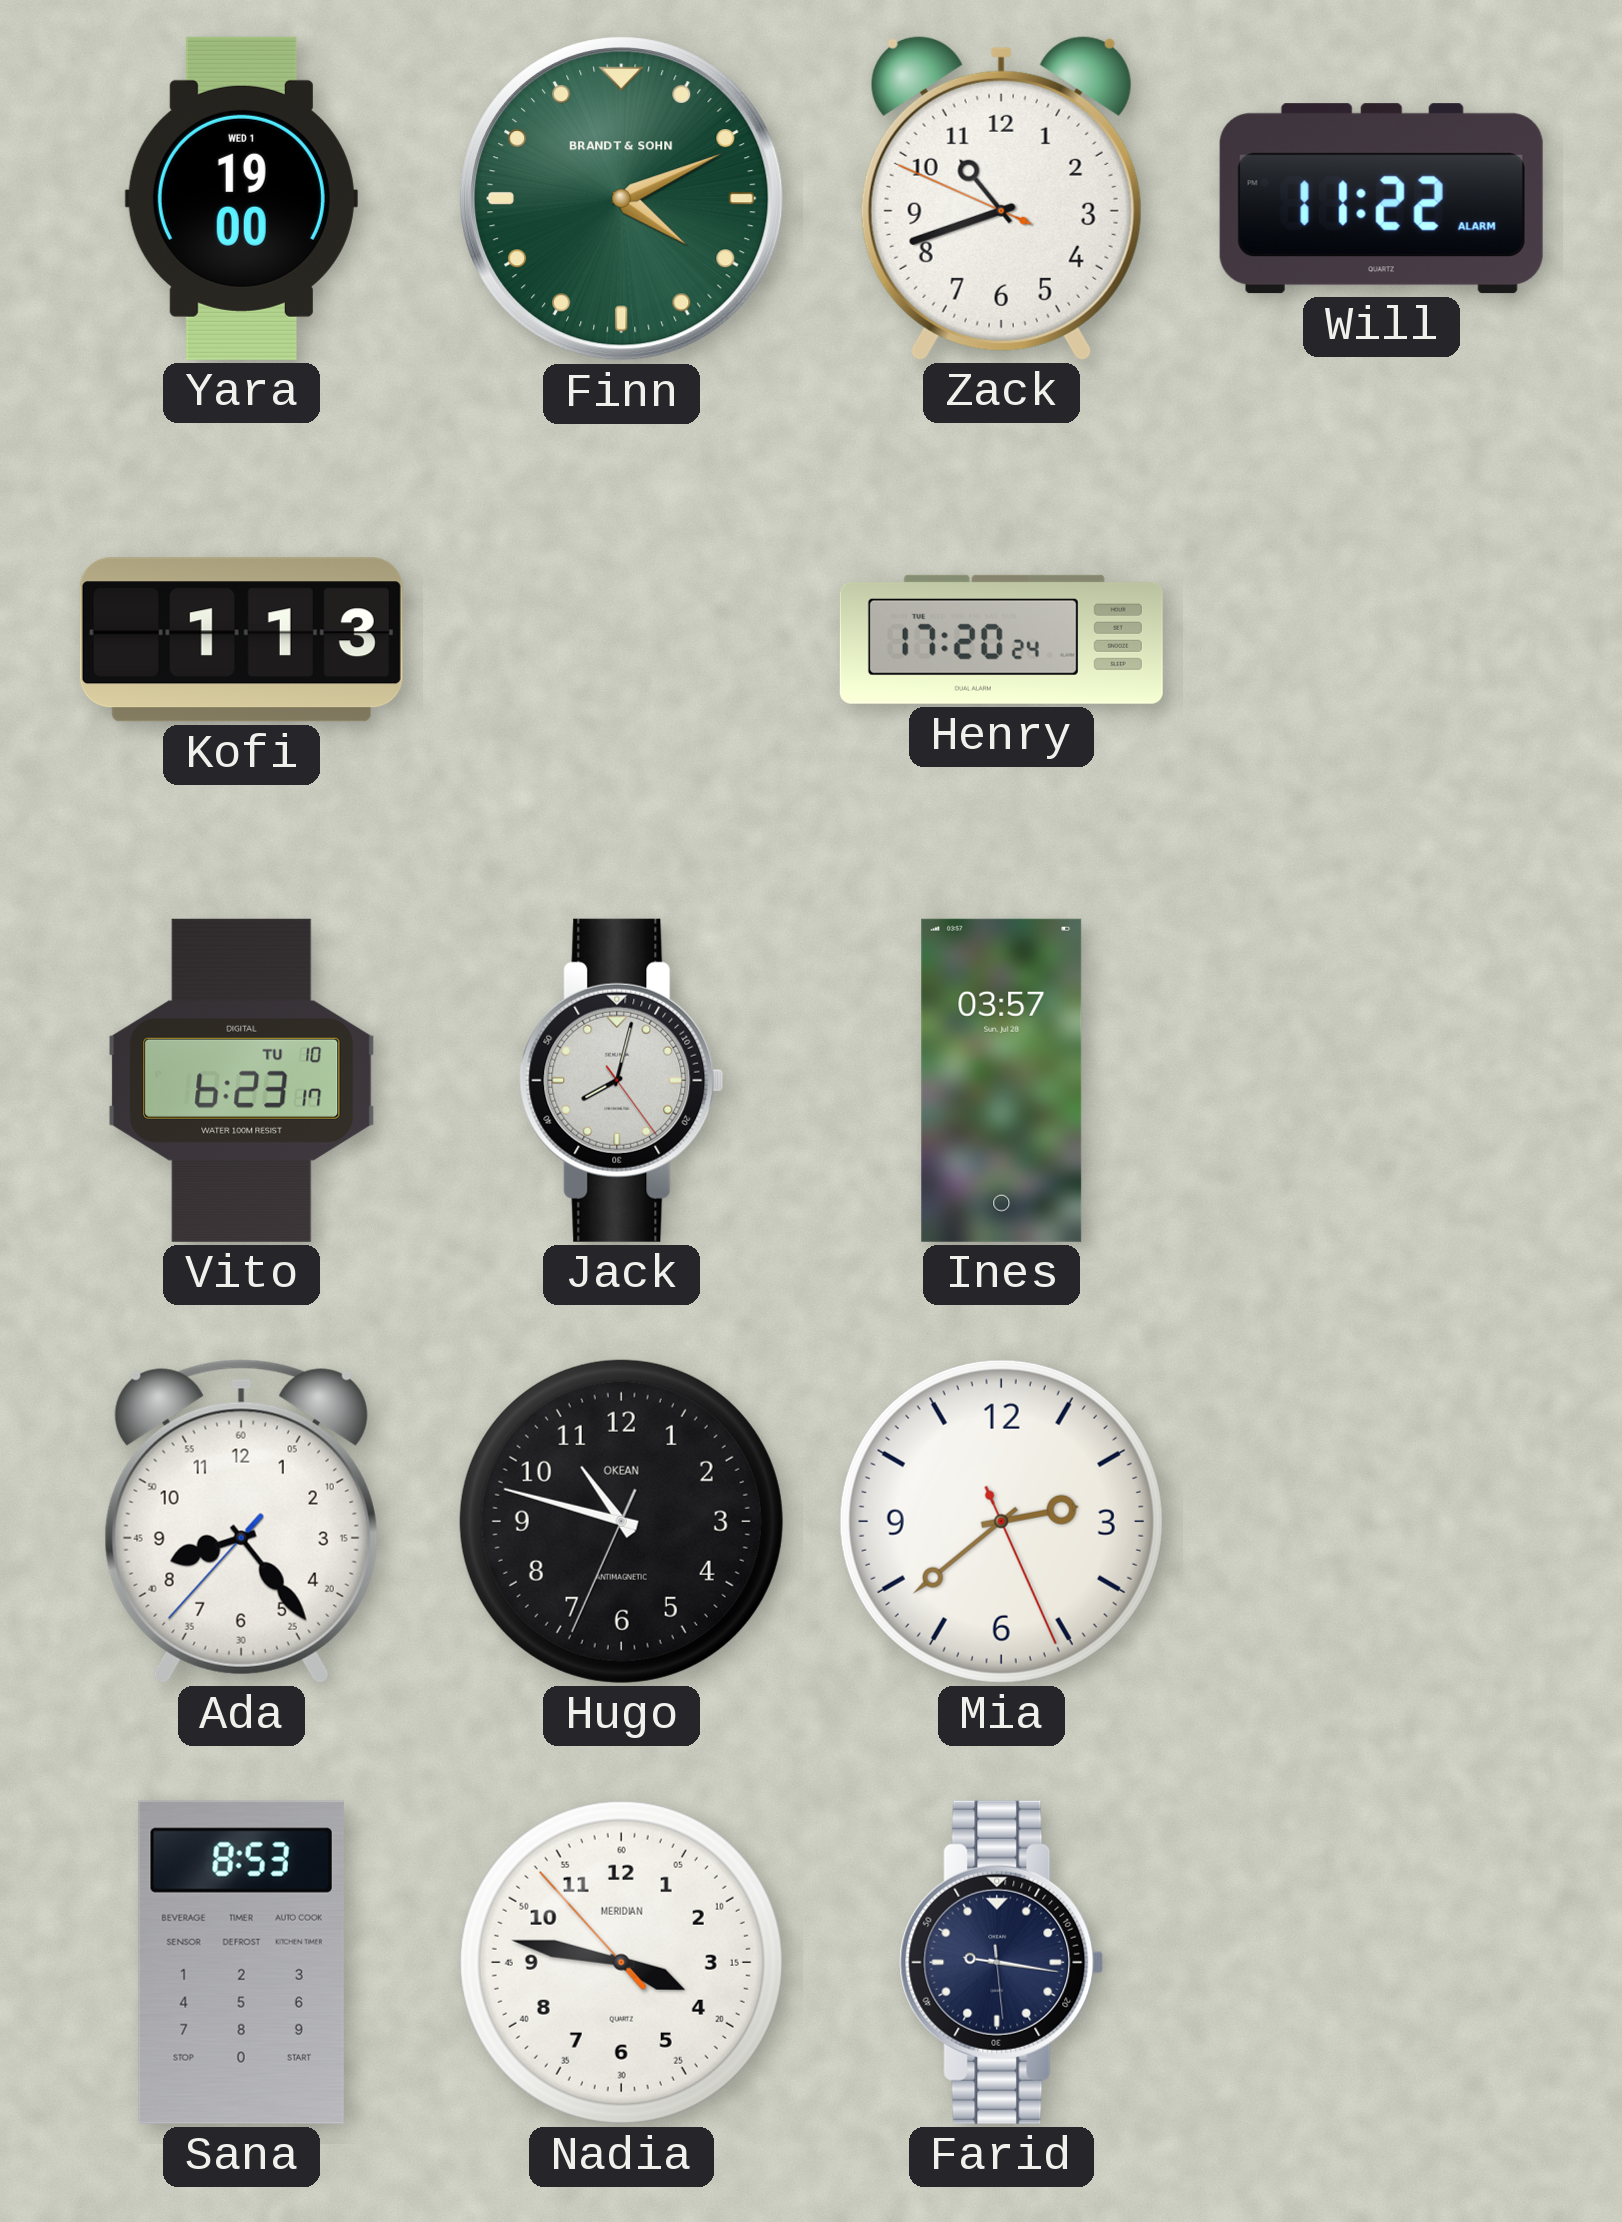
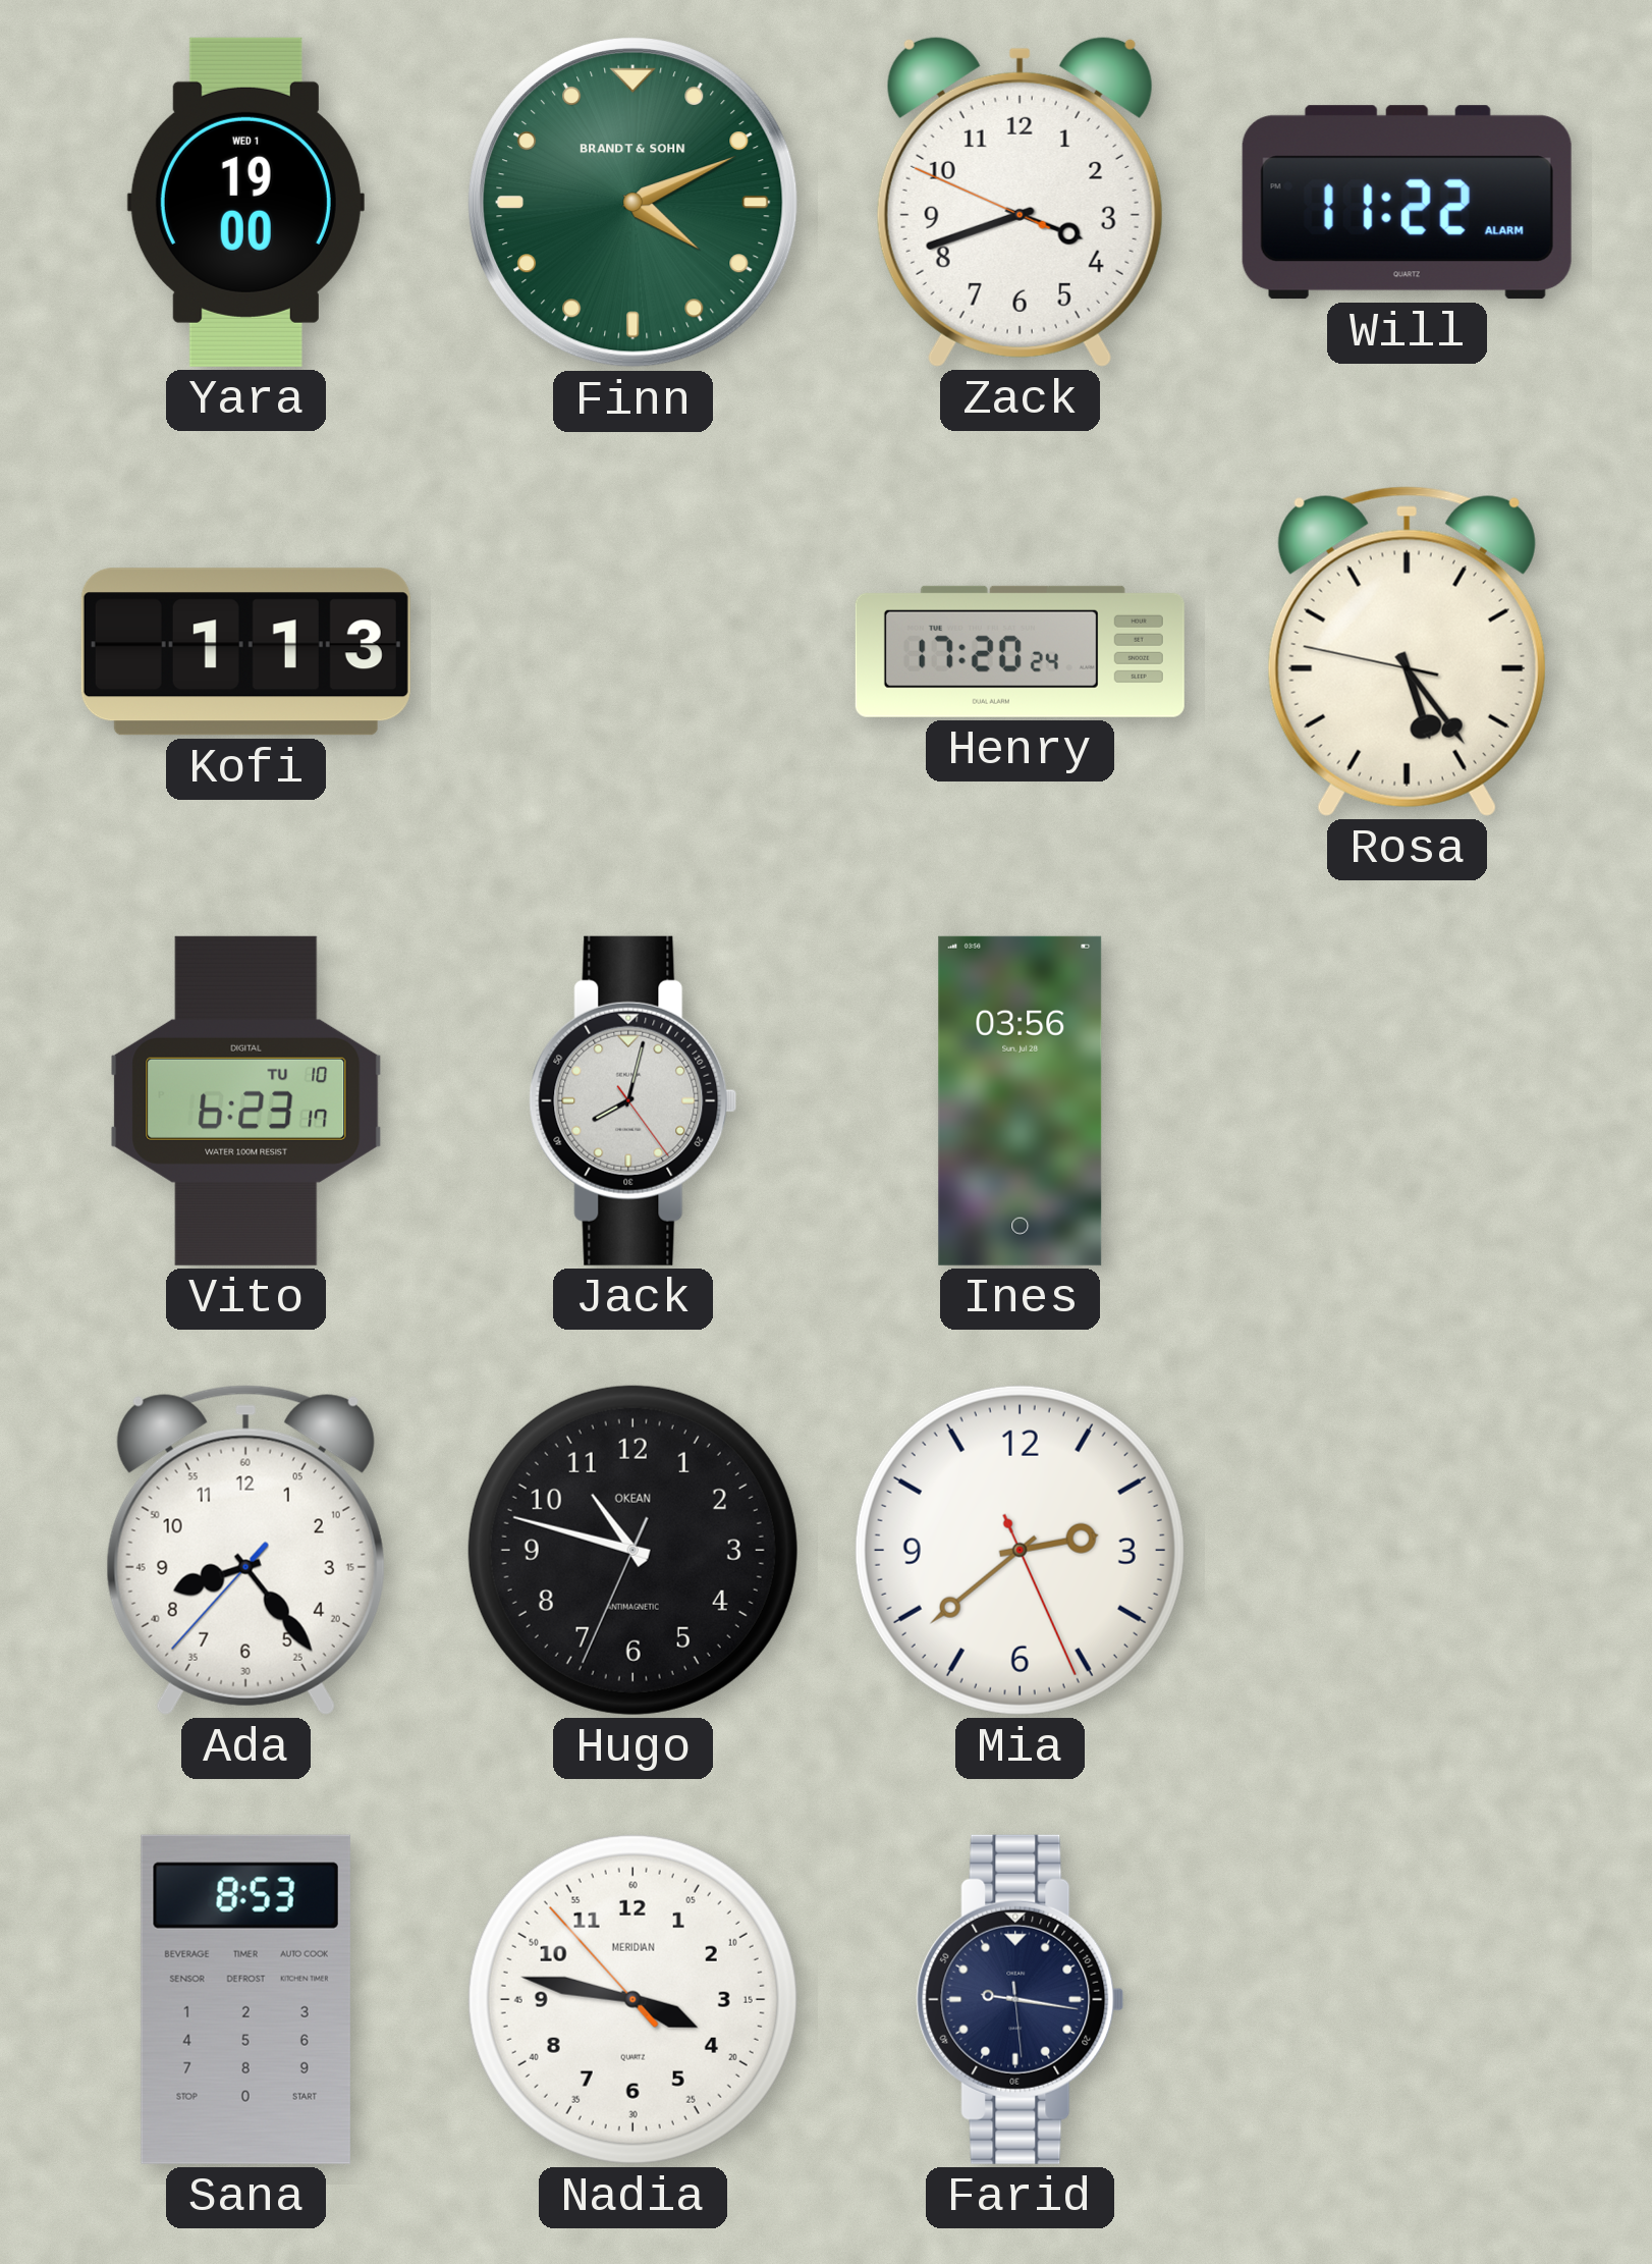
Zack: 10:41 -> 3:41 (1020, 202)
Rosa: none -> 5:23 (1407, 651)
Ines: 03:57 -> 03:56 (1021, 1100)
